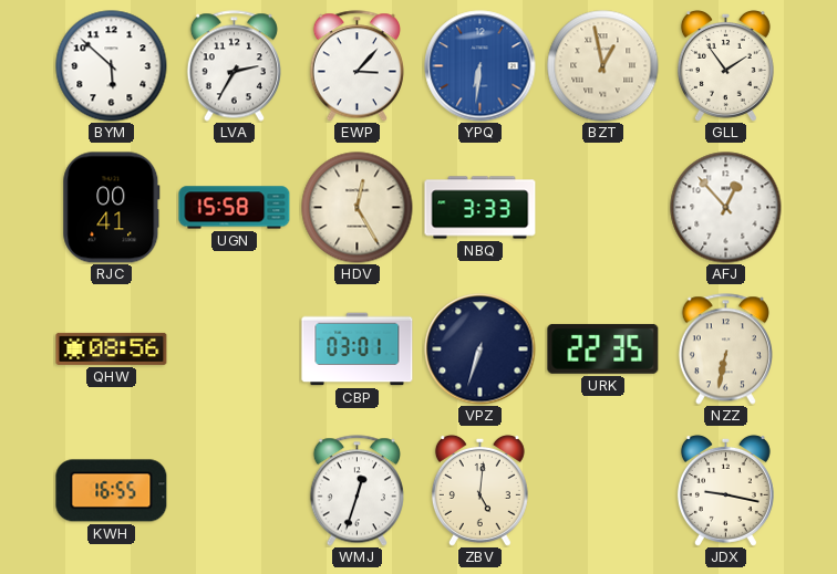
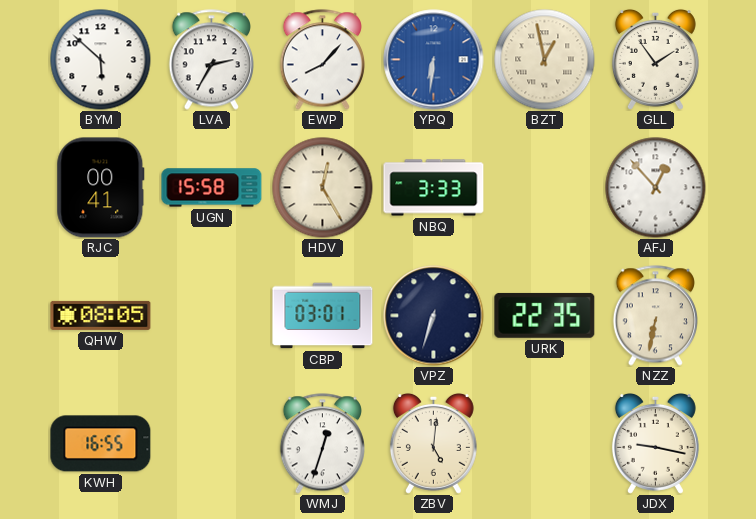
EWP: 3:07 -> 8:07 (322, 60)
QHW: 08:56 -> 08:05 (101, 315)
